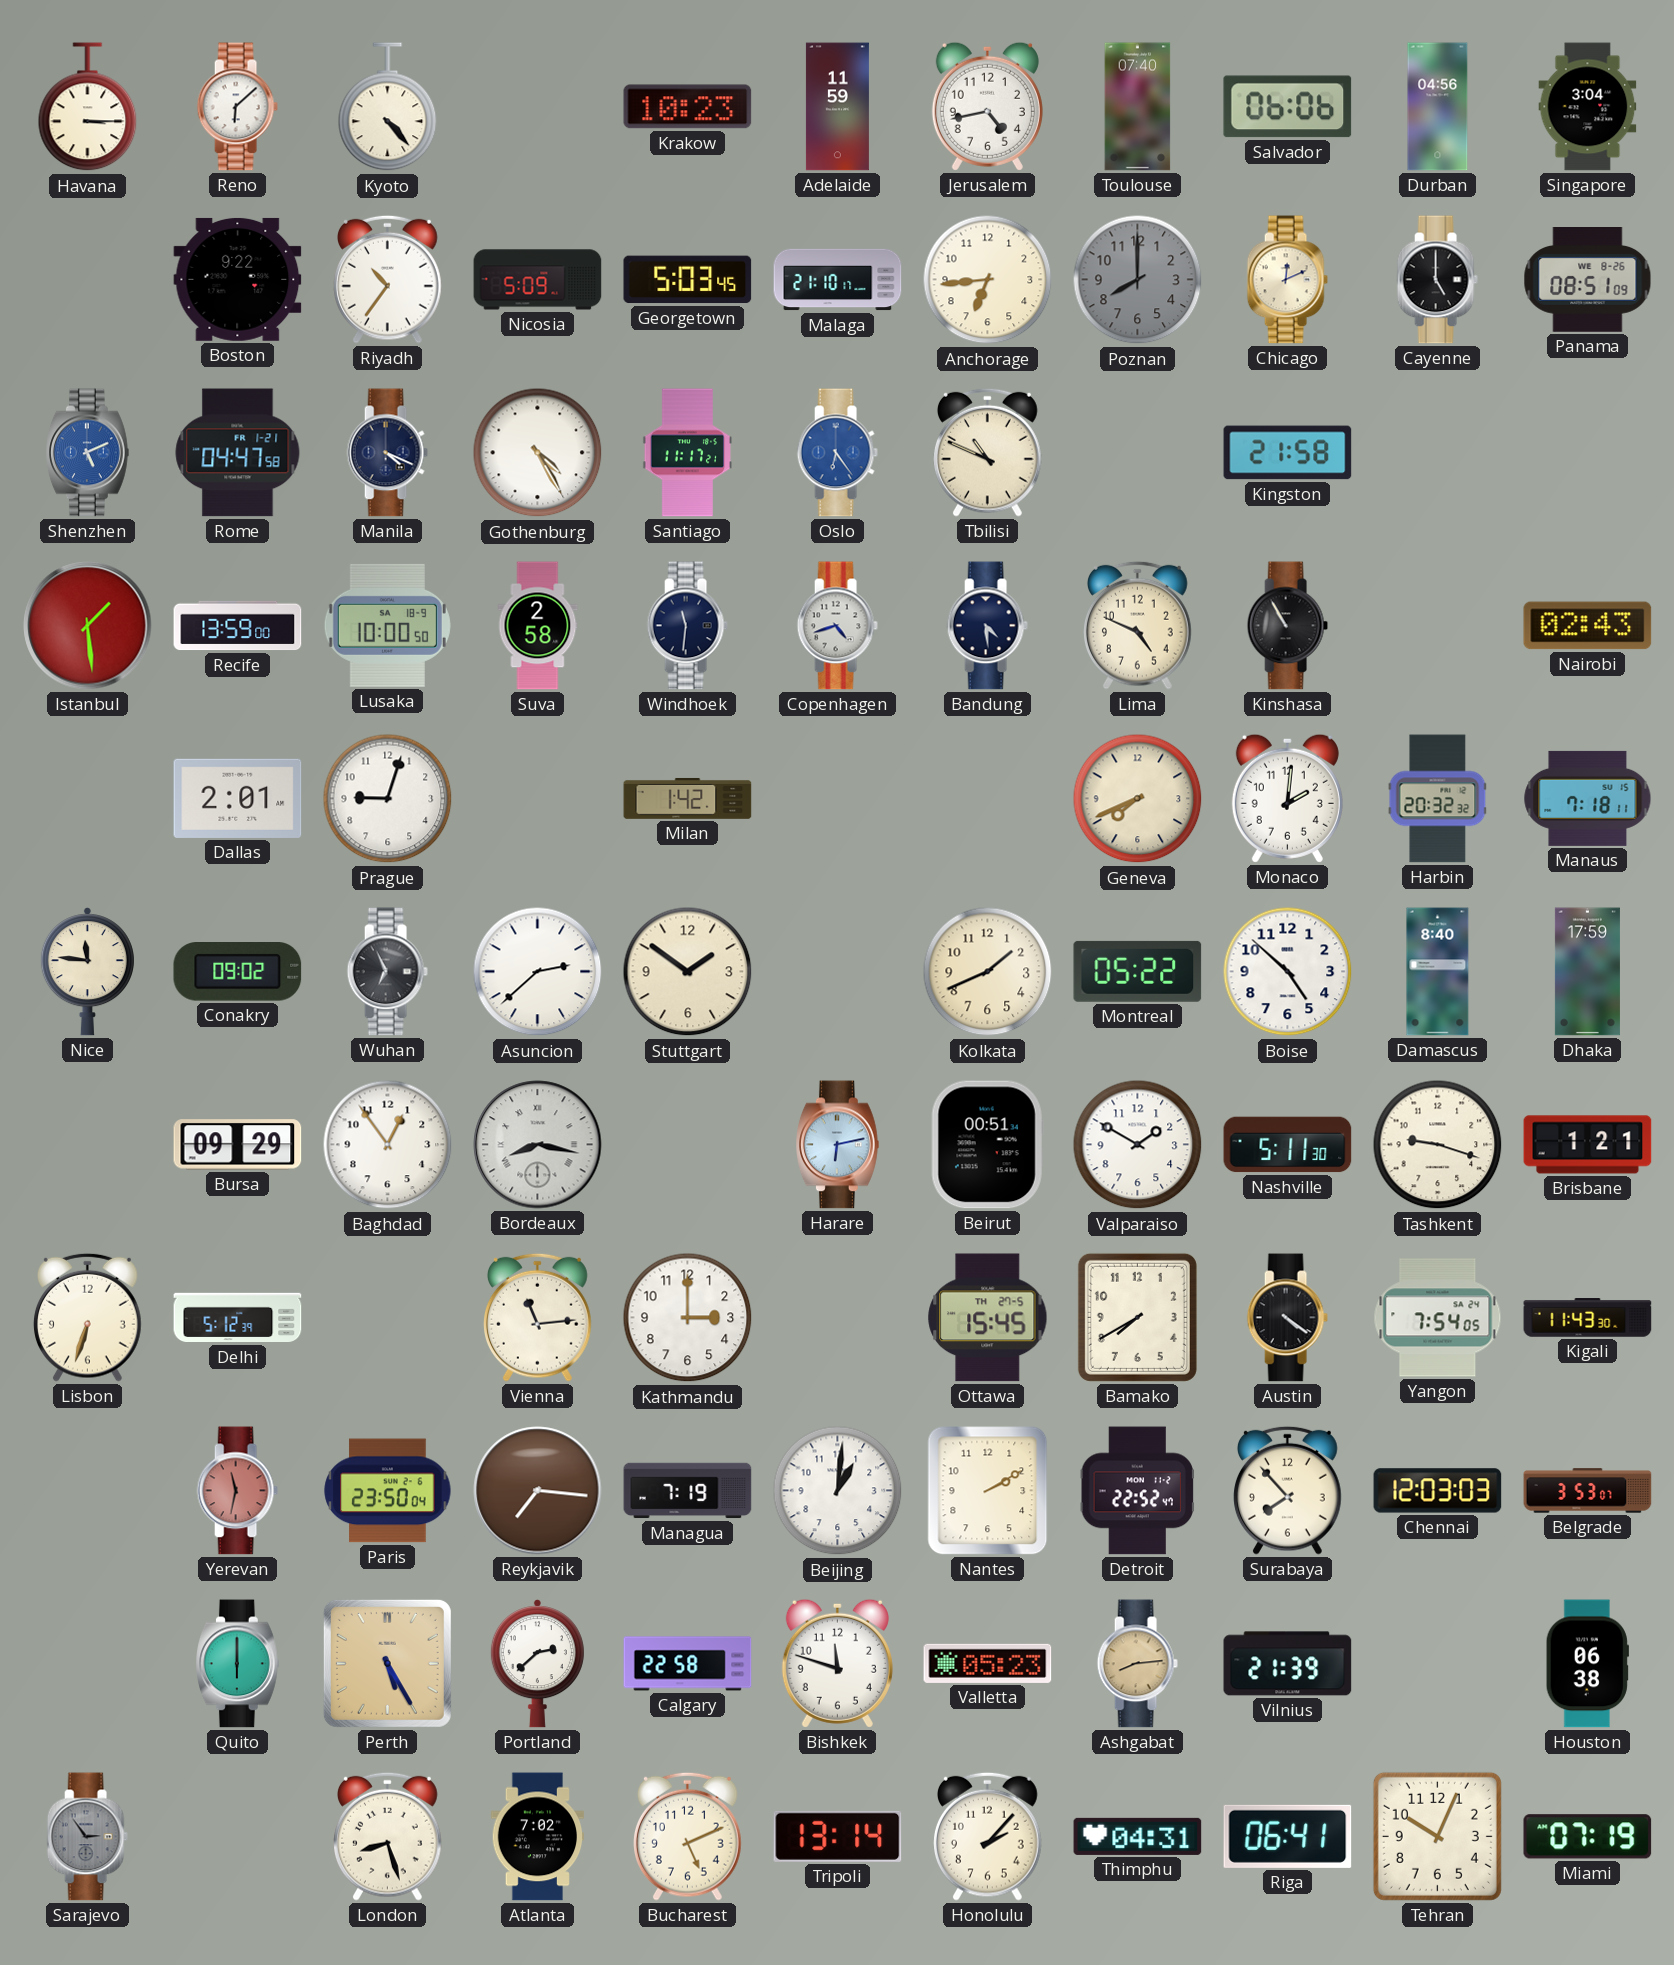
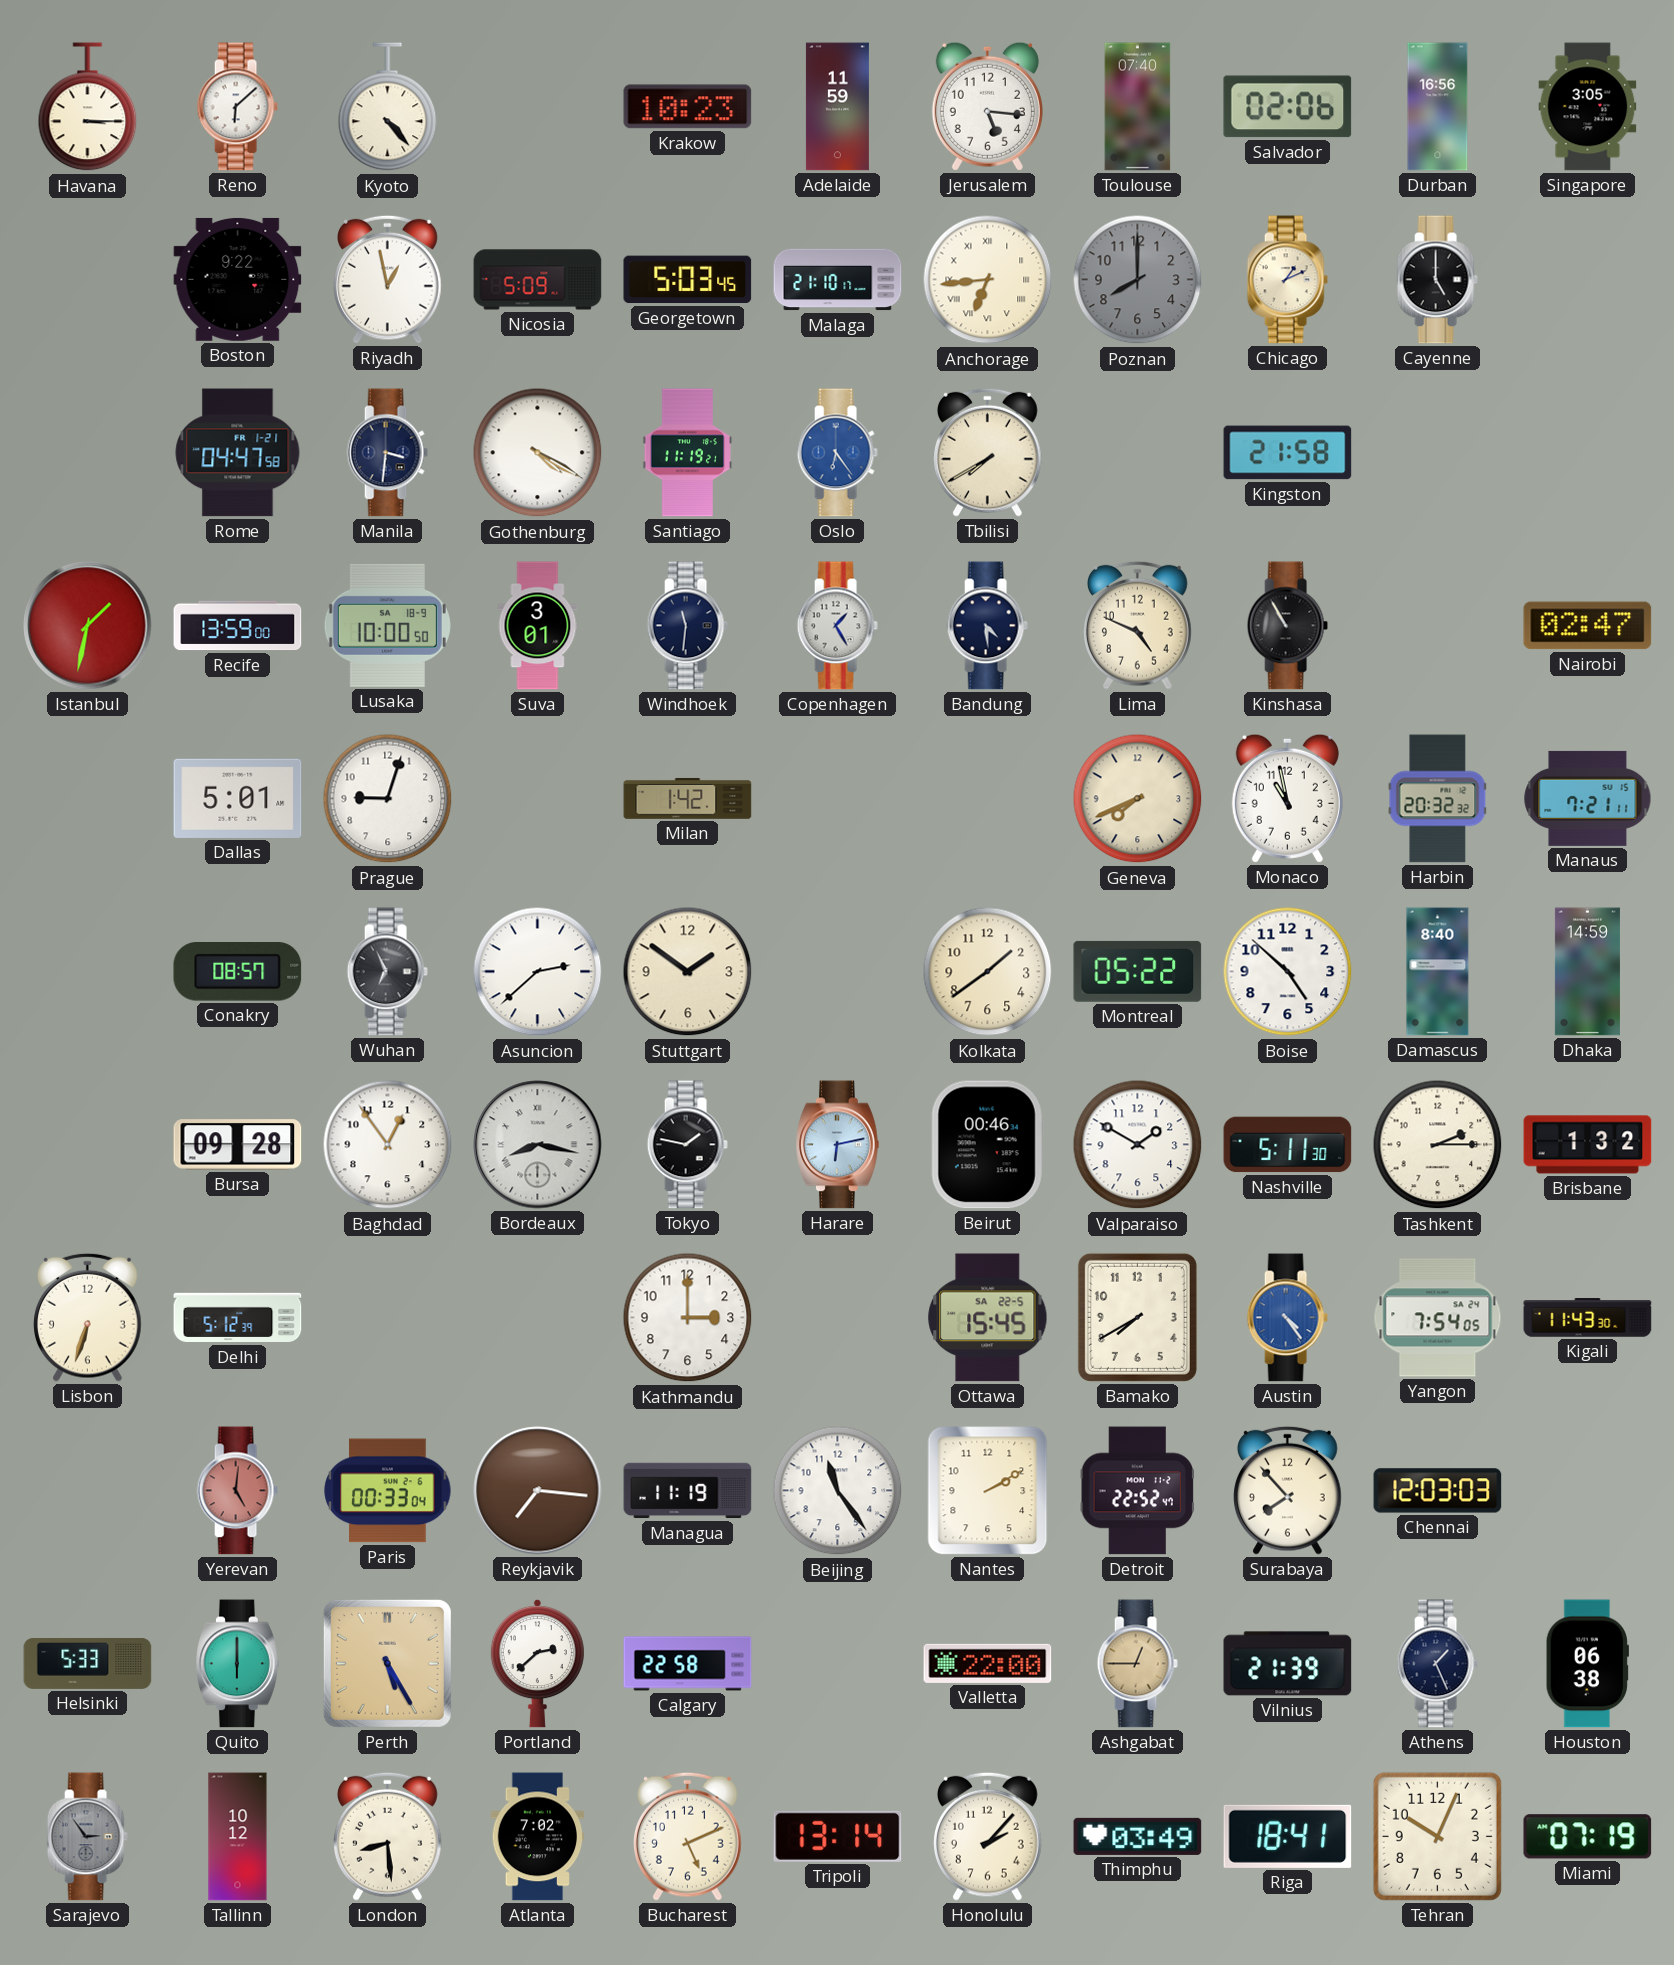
Jerusalem: 4:43 -> 5:16 (987, 106)
Salvador: 06:06 -> 02:06 (1288, 107)
Durban: 04:56 -> 16:56 (1438, 107)
Singapore: 3:04 -> 3:05 (1588, 107)
Riyadh: 10:36 -> 12:58 (388, 279)
Anchorage numerals: Arabic -> Roman (988, 280)
Chicago: 12:11 -> 1:11 (1287, 280)
Panama: 08:51 -> none (1588, 280)
Shenzhen: 5:11 -> none (88, 453)
Manila: 4:19 -> 3:31 (387, 453)
Gothenburg: 4:25 -> 4:20 (538, 453)
Santiago: 11:17 -> 11:19 (688, 453)
Tbilisi: 10:49 -> 7:40 (988, 452)
Istanbul: 1:29 -> 1:32 (88, 626)
Suva: 2:58 -> 3:01 (538, 626)
Copenhagen: 4:42 -> 1:25 (837, 626)
Nairobi: 02:43 -> 02:47 (1588, 626)
Dallas: 2:01 -> 5:01 (238, 798)
Monaco: 2:01 -> 10:58 (1287, 798)
Manaus: 7:18 -> 7:21 (1588, 798)
Nice: 11:46 -> none (87, 972)
Conakry: 09:02 -> 08:57 (238, 972)
Kolkata: 1:41 -> 1:39 (988, 972)
Dhaka: 17:59 -> 14:59 (1587, 972)
Bursa: 09:29 -> 09:28 (238, 1145)
Tokyo: none -> 1:47 (687, 1145)
Beirut: 00:51 -> 00:46 (987, 1145)
Tashkent: 9:18 -> 2:15 (1438, 1145)
Brisbane: 1:21 -> 1:32 (1588, 1145)
Vienna: 11:14 -> none (538, 1317)
Ottawa date: TH 27-5 -> SA 22-5 (988, 1318)
Austin: 4:21 -> 4:24 (1287, 1318)
Austin dial: black -> blue (1287, 1318)
Yerevan: 11:32 -> 5:01 (237, 1491)
Paris: 23:50 -> 00:33 (388, 1491)
Managua: 7:19 -> 11:19 (688, 1491)
Beijing: 1:01 -> 11:24 (838, 1491)
Belgrade: 3:53 -> none (1588, 1491)
Helsinki: none -> 5:33 (88, 1663)
Bishkek: 11:48 -> none (837, 1663)
Valletta: 05:23 -> 22:00 (988, 1663)
Ashgabat: 8:14 -> 12:45 (1137, 1664)
Athens: none -> 1:26 (1437, 1664)
Tallinn: none -> 10:12 (238, 1837)
London: 8:27 -> 8:29 (388, 1836)
Thimphu: 04:31 -> 03:49 (1138, 1836)
Riga: 06:41 -> 18:41 (1288, 1836)
